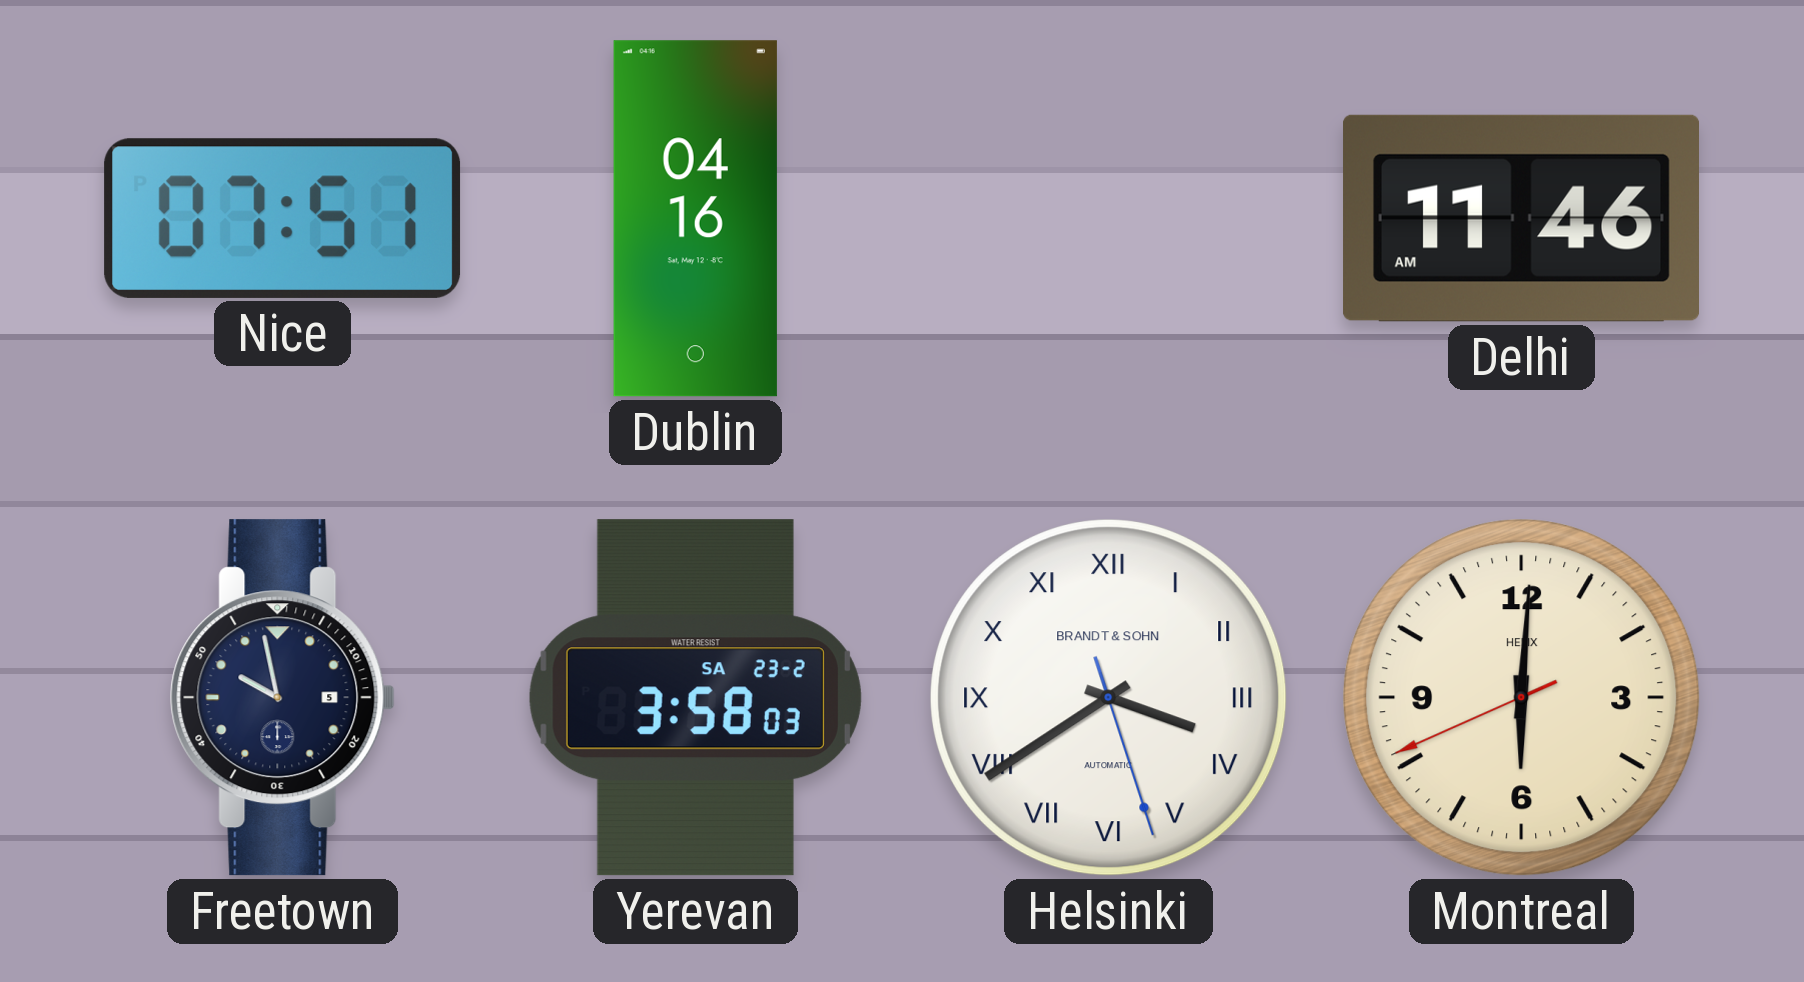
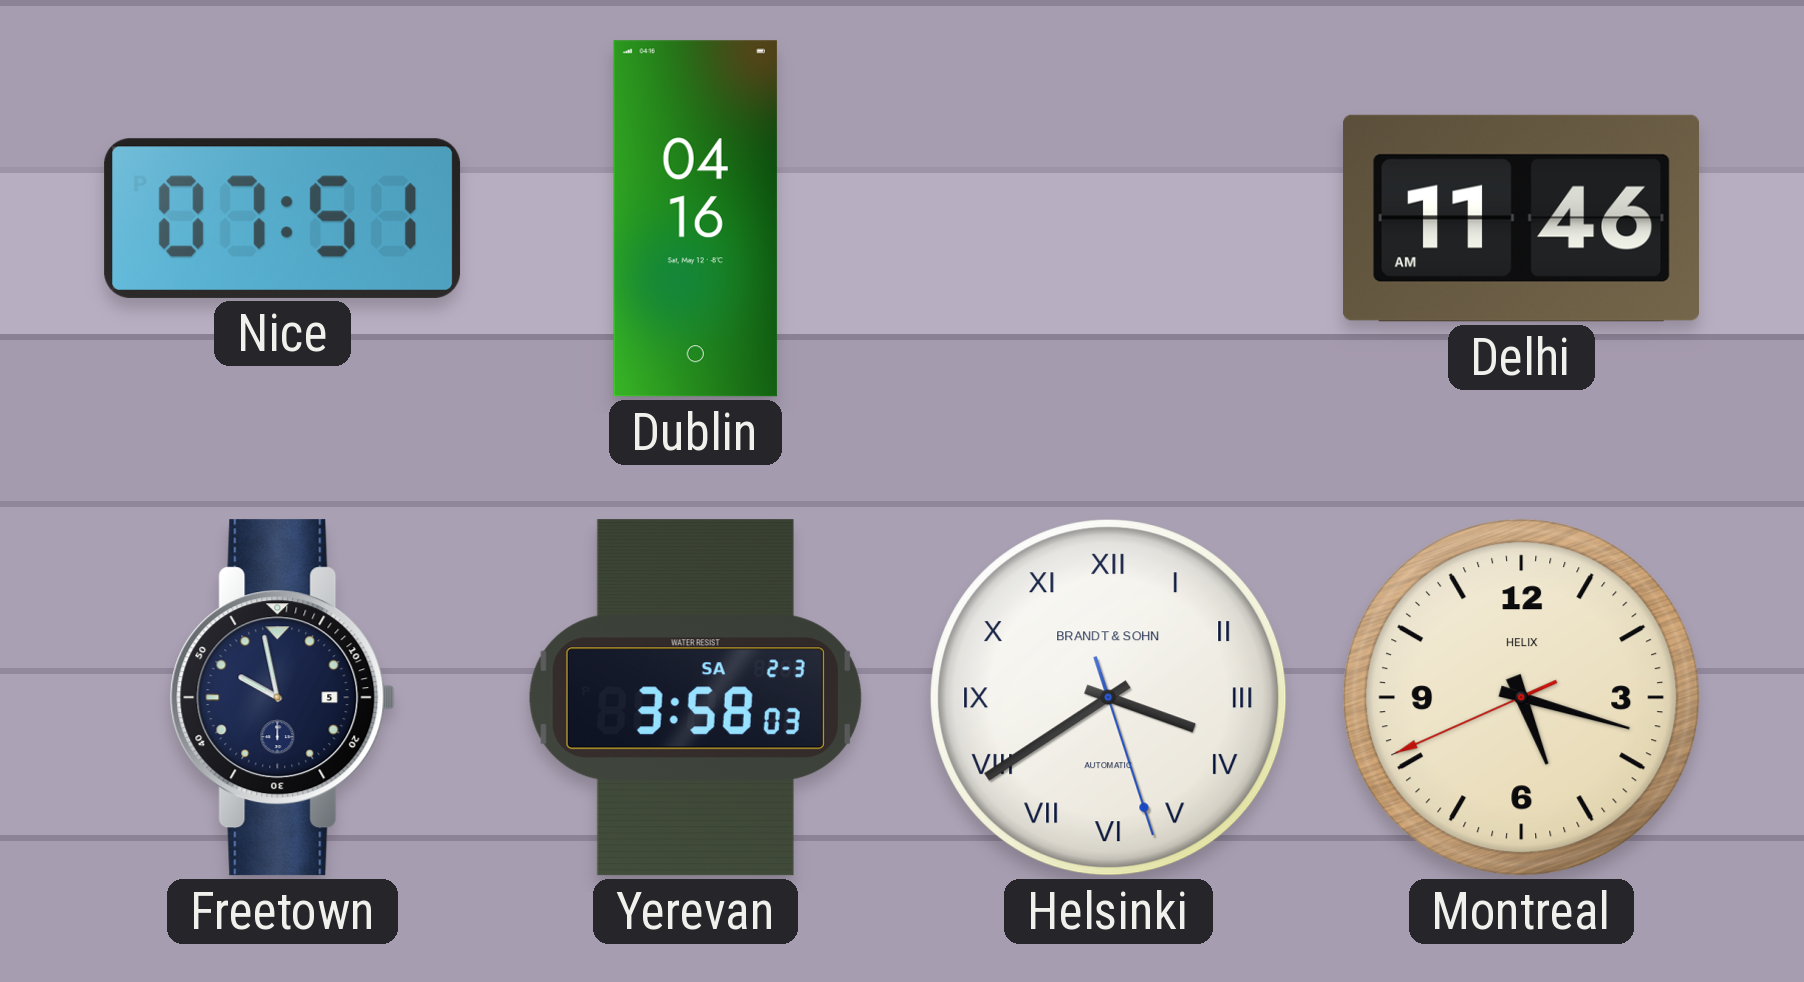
Yerevan date: SA 23-2 -> SA 2-3 (695, 698)
Montreal: 6:00 -> 5:17 (1522, 698)
